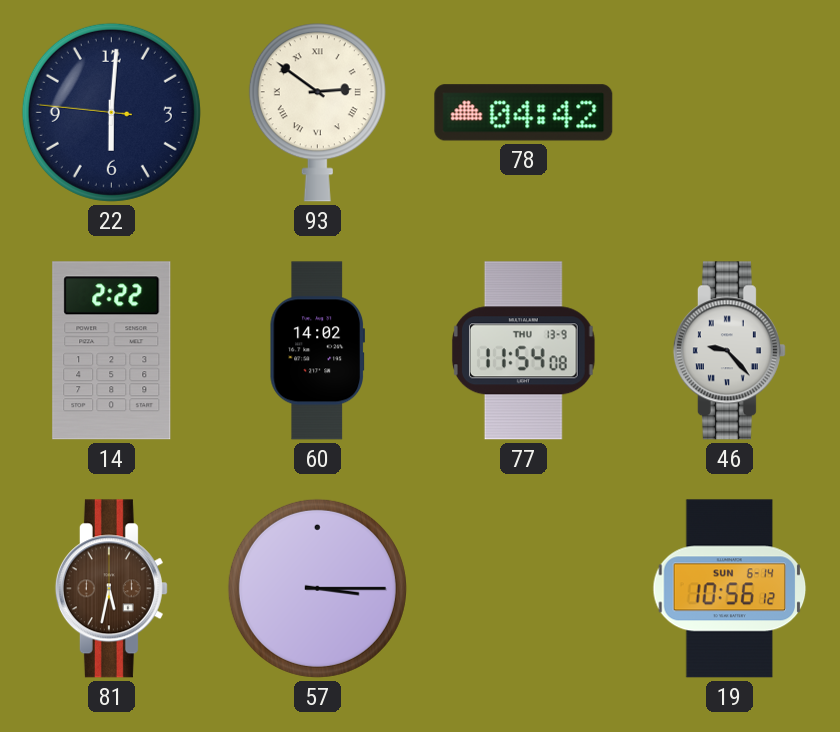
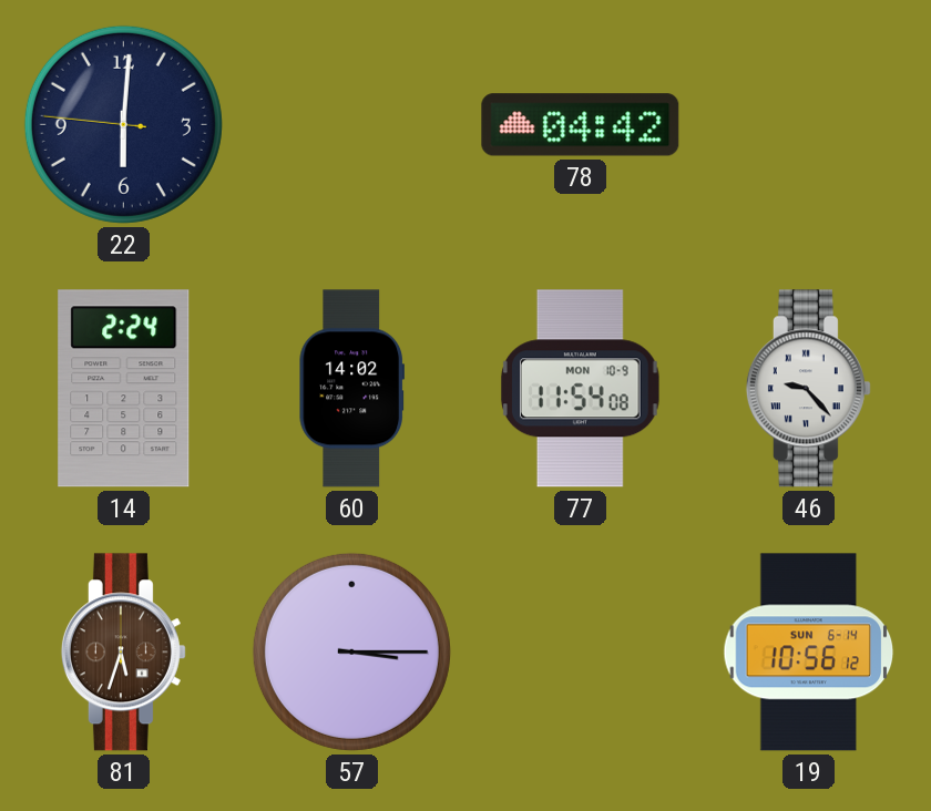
93: 2:51 -> none (317, 113)
14: 2:22 -> 2:24 (124, 389)
77 date: THU 13-9 -> MON 10-9 (580, 389)
81: 5:32 -> 5:33 (123, 653)
